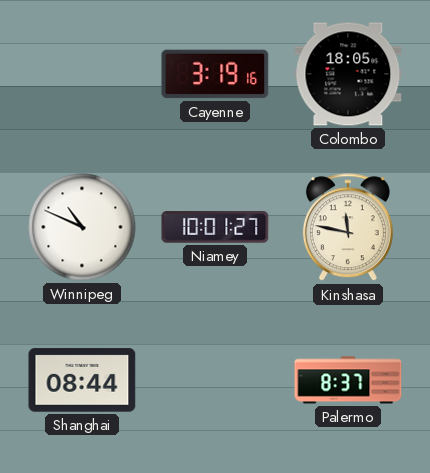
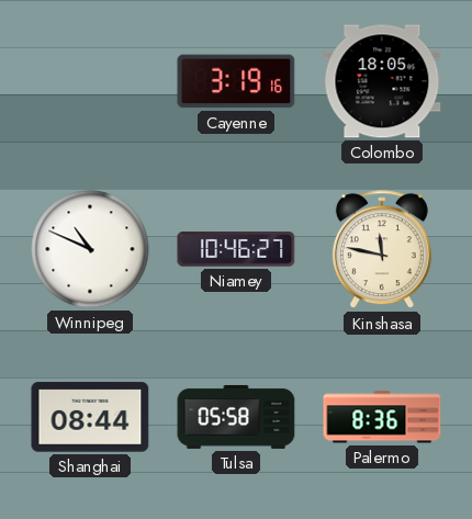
Niamey: 10:01 -> 10:46 (236, 249)
Tulsa: none -> 05:58 (236, 417)
Palermo: 8:37 -> 8:36 (382, 417)
